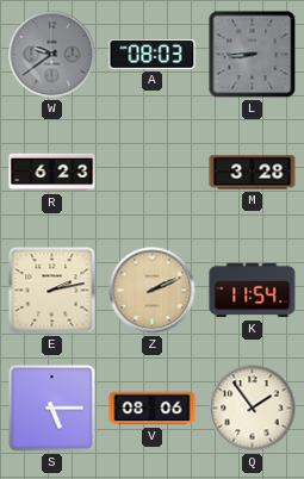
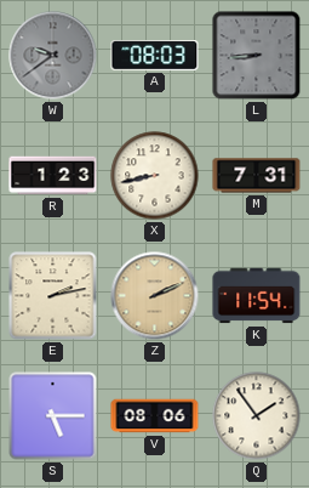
R: 6:23 -> 1:23 (53, 176)
X: none -> 8:43 (155, 176)
M: 3:28 -> 7:31 (257, 176)
